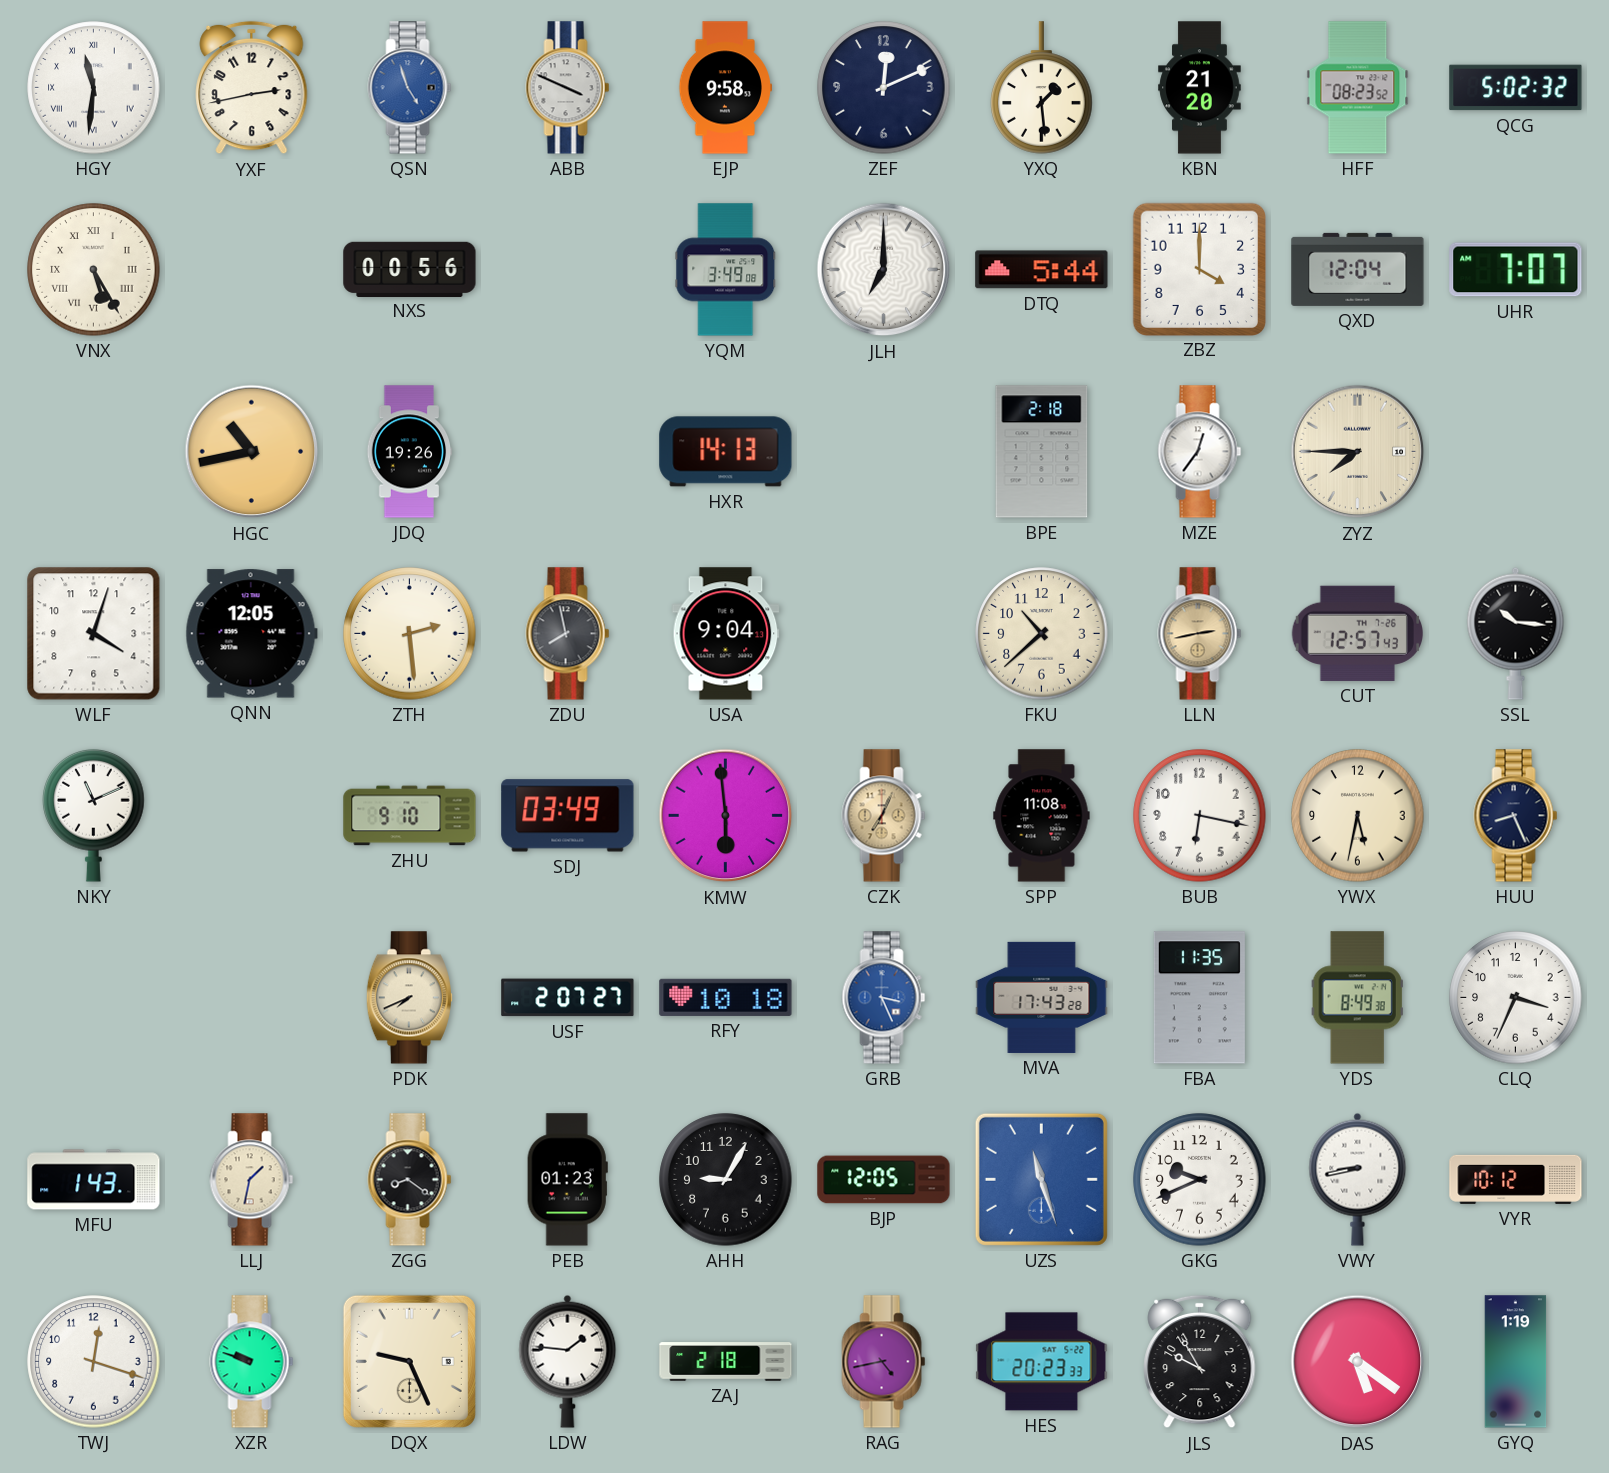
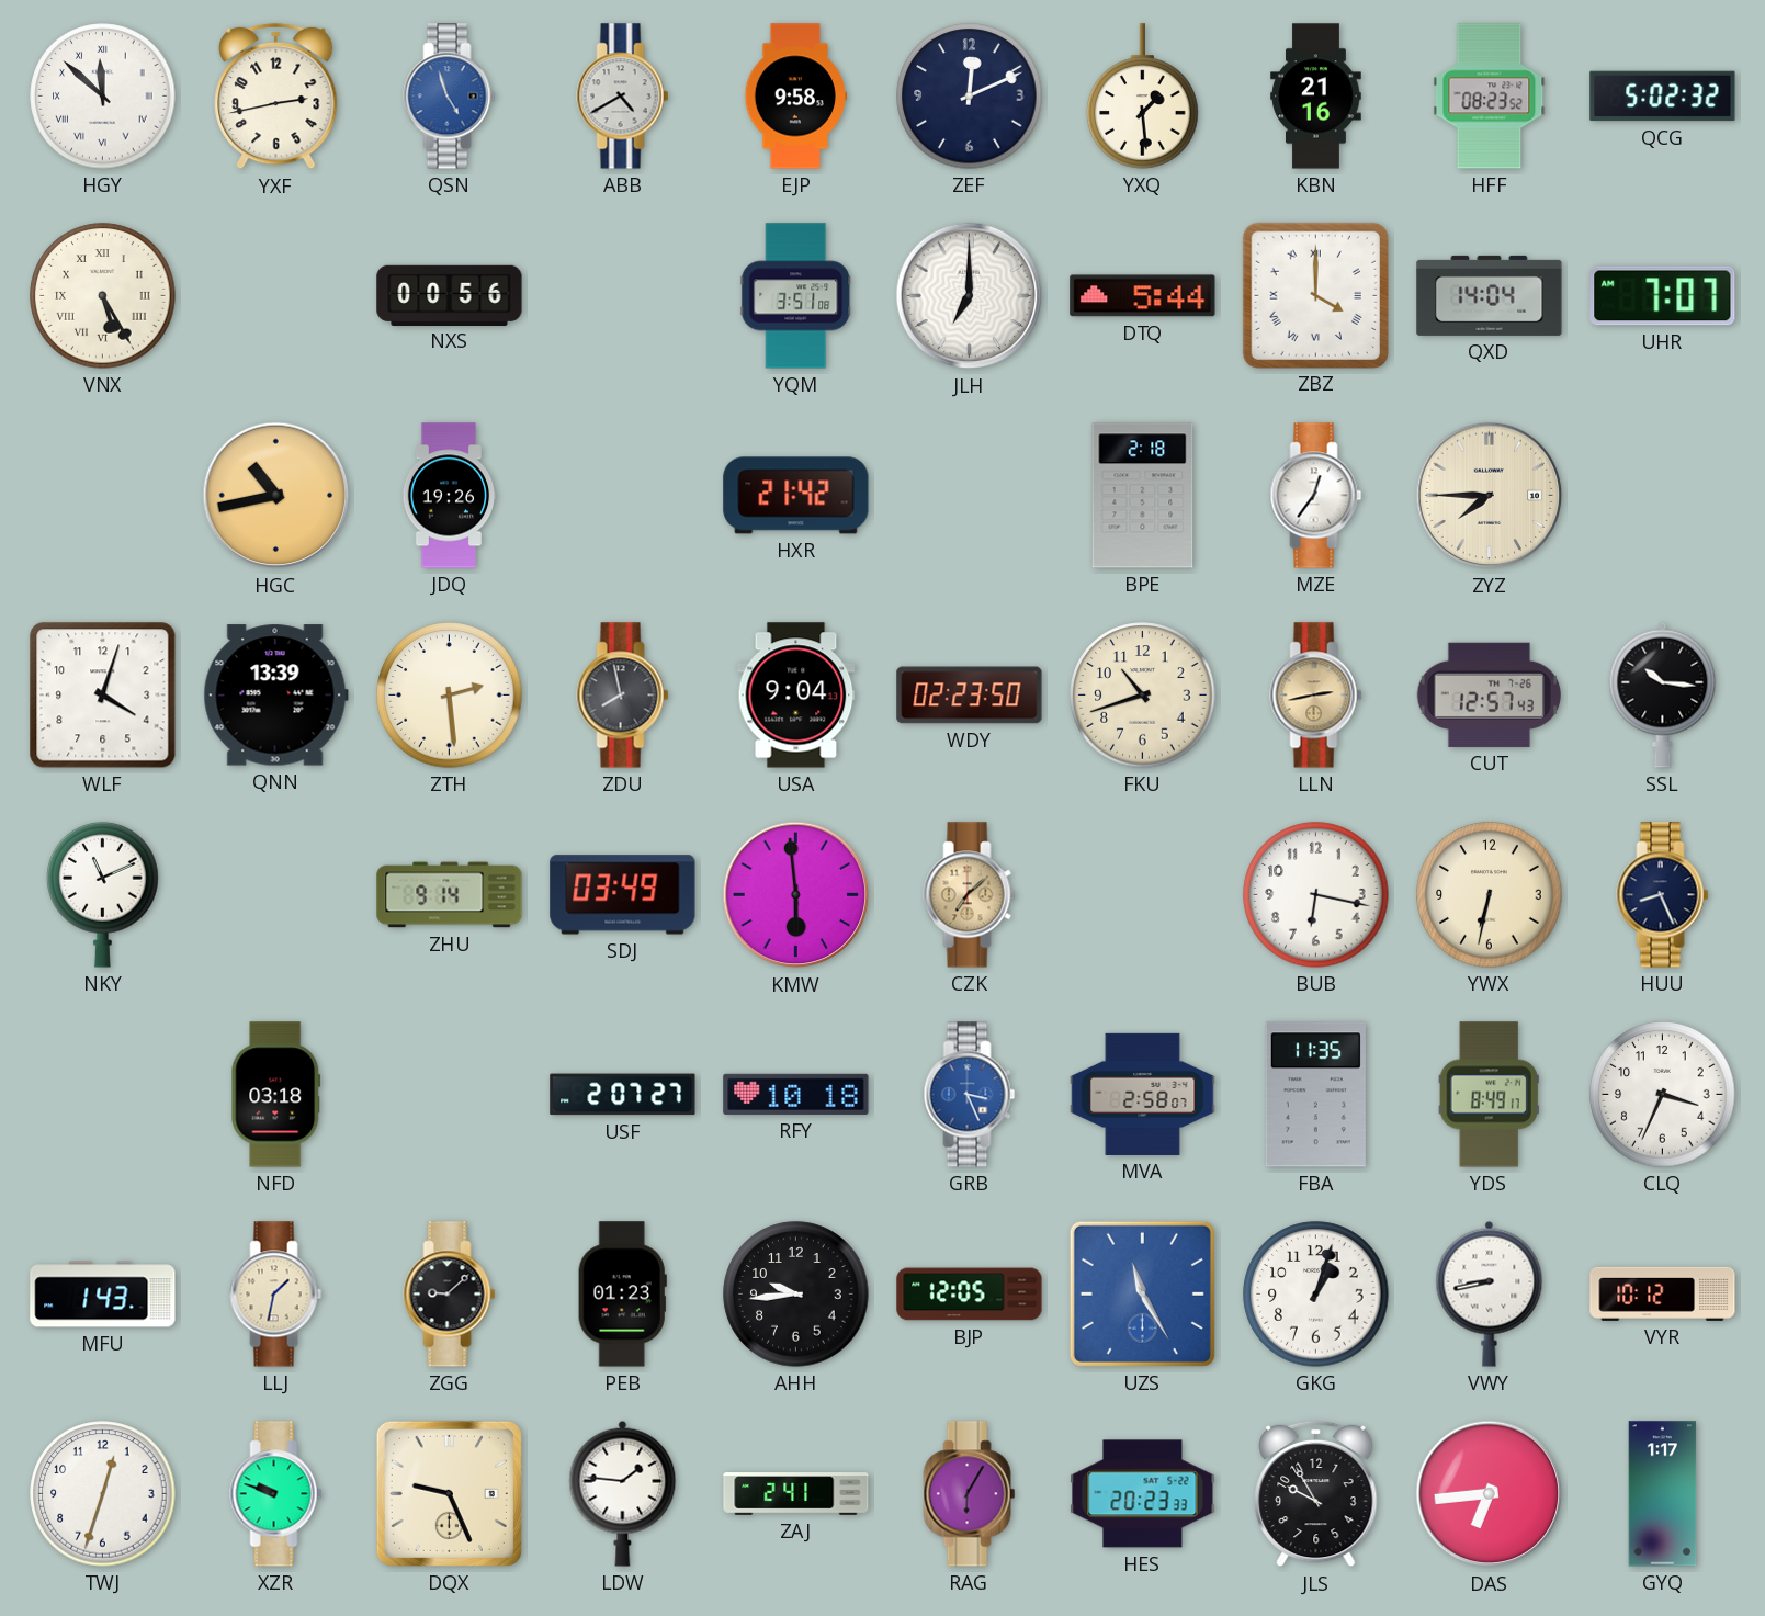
HGY: 11:31 -> 11:52 (103, 97)
ABB: 3:49 -> 4:40 (623, 97)
KBN: 21:20 -> 21:16 (1316, 97)
YQM: 3:49 -> 3:51 (796, 296)
ZBZ numerals: Arabic -> Roman (1315, 295)
QXD: 12:04 -> 14:04 (1490, 295)
HXR: 14:13 -> 21:42 (796, 496)
QNN: 12:05 -> 13:39 (275, 696)
WDY: none -> 02:23 (970, 696)
FKU: 10:38 -> 10:42 (1143, 696)
ZHU: 9:10 -> 9:14 (450, 895)
CZK: 7:04 -> 7:08 (970, 895)
SPP: 11:08 -> none (1042, 816)
YWX: 5:32 -> 6:32 (1490, 895)
NFD: none -> 03:18 (276, 1095)
PDK: 7:41 -> none (409, 998)
MVA: 17:43 -> 2:58 (1143, 1094)
YDS: 8:49:38 -> 8:49:17 (1489, 1095)
ZGG: 8:21 -> 9:08 (450, 1295)
AHH: 9:05 -> 9:44 (796, 1295)
UZS: 11:27 -> 11:25 (1142, 1293)
GKG: 9:41 -> 1:03 (1316, 1295)
TWJ: 12:18 -> 12:33 (103, 1494)
ZAJ: 2:18 -> 2:41 (796, 1494)
RAG: 4:43 -> 6:05 (970, 1494)
DAS: 5:21 -> 6:44 (1490, 1494)
GYQ: 1:19 -> 1:17 (1663, 1494)
